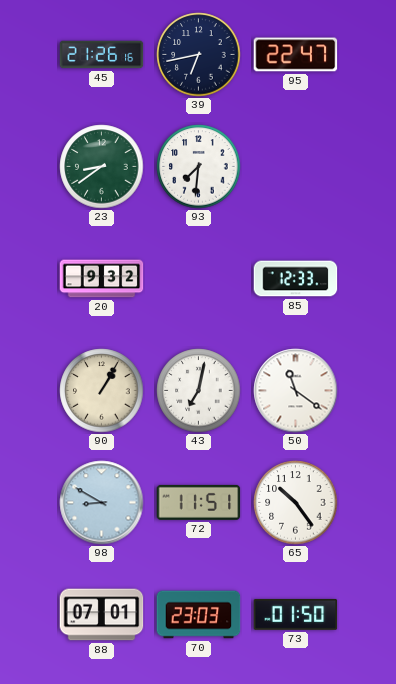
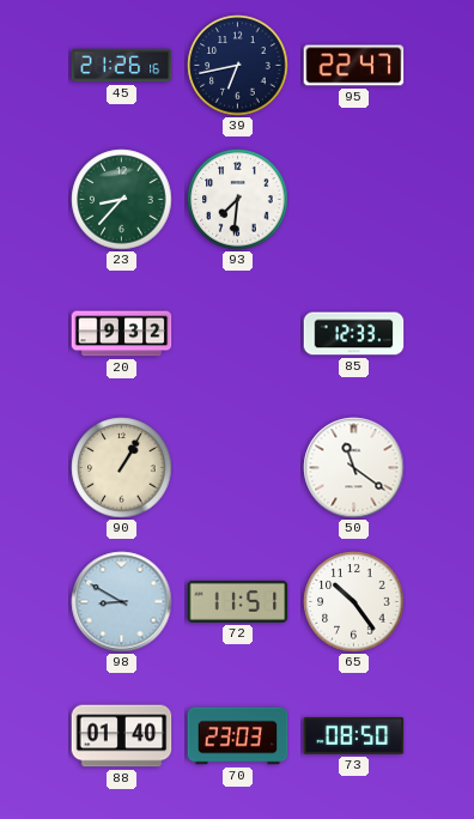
23: 8:39 -> 8:37 (122, 200)
43: 7:02 -> none (199, 391)
88: 07:01 -> 01:40 (122, 736)
73: 01:50 -> 08:50 (354, 735)
